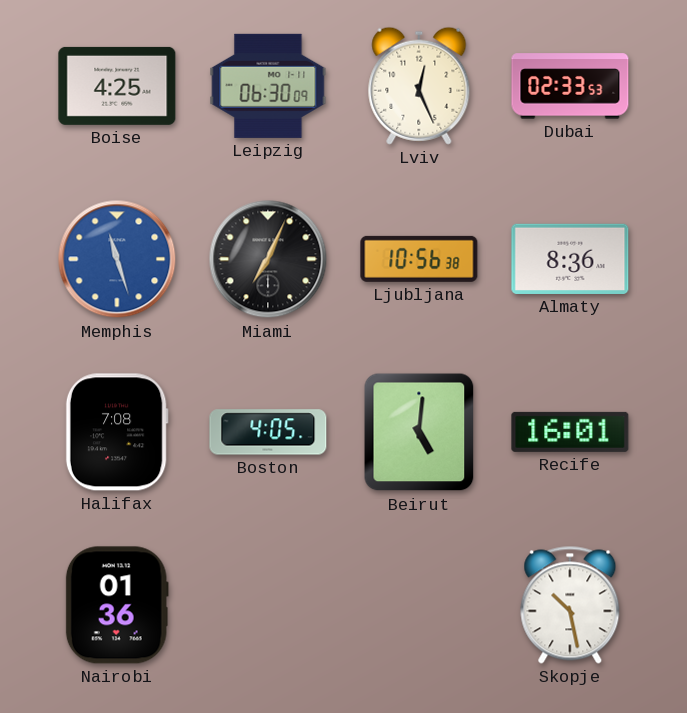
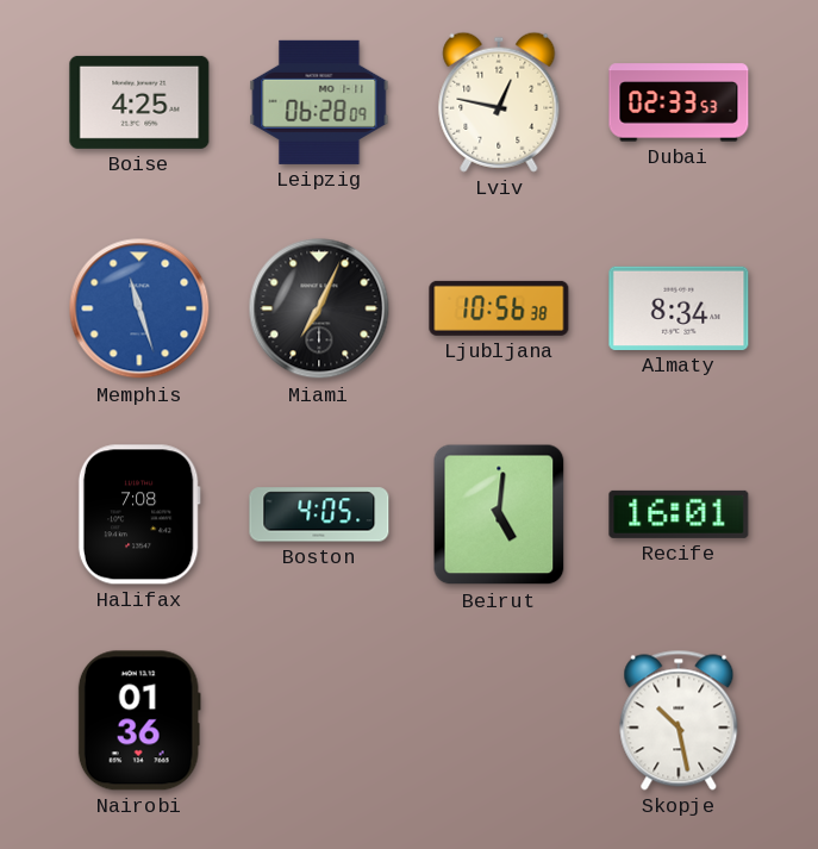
Leipzig: 06:30 -> 06:28 (319, 102)
Lviv: 12:26 -> 12:47 (499, 102)
Almaty: 8:36 -> 8:34 (679, 308)
